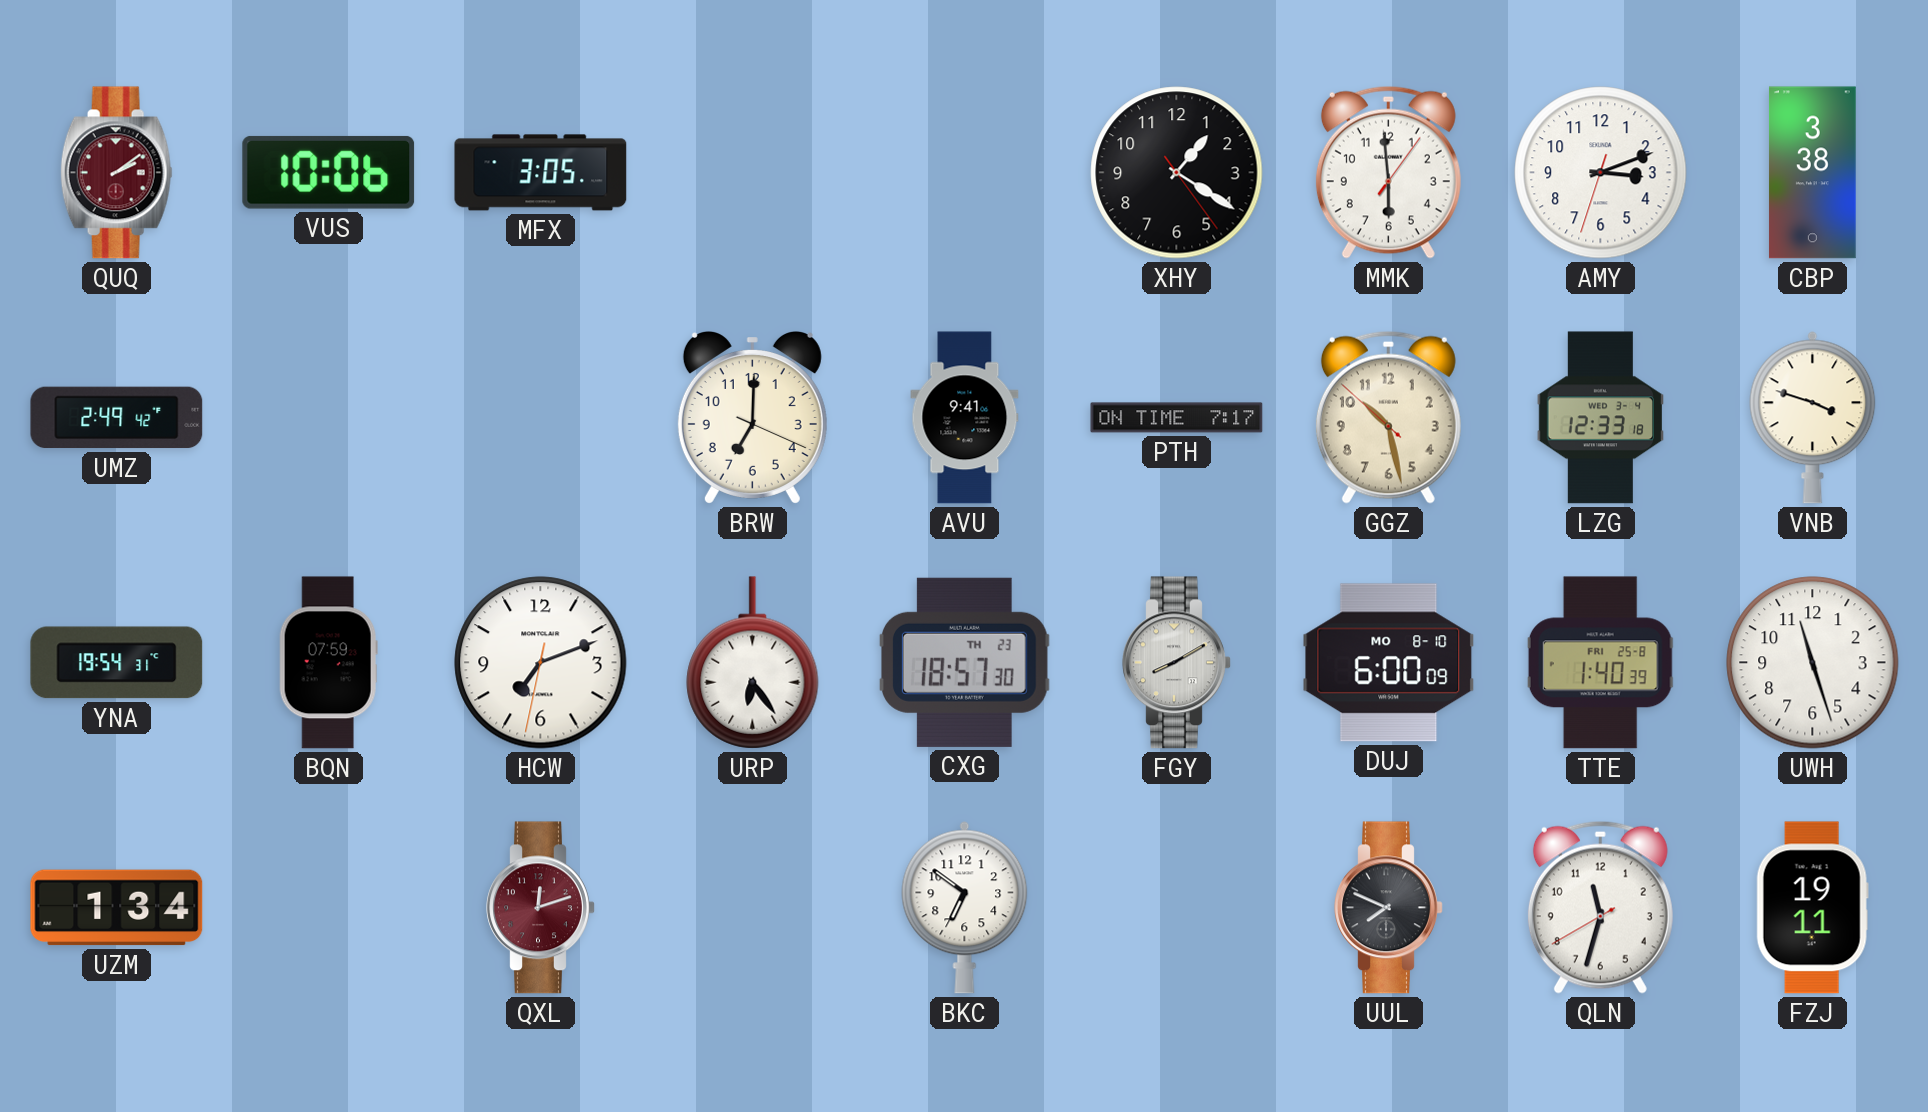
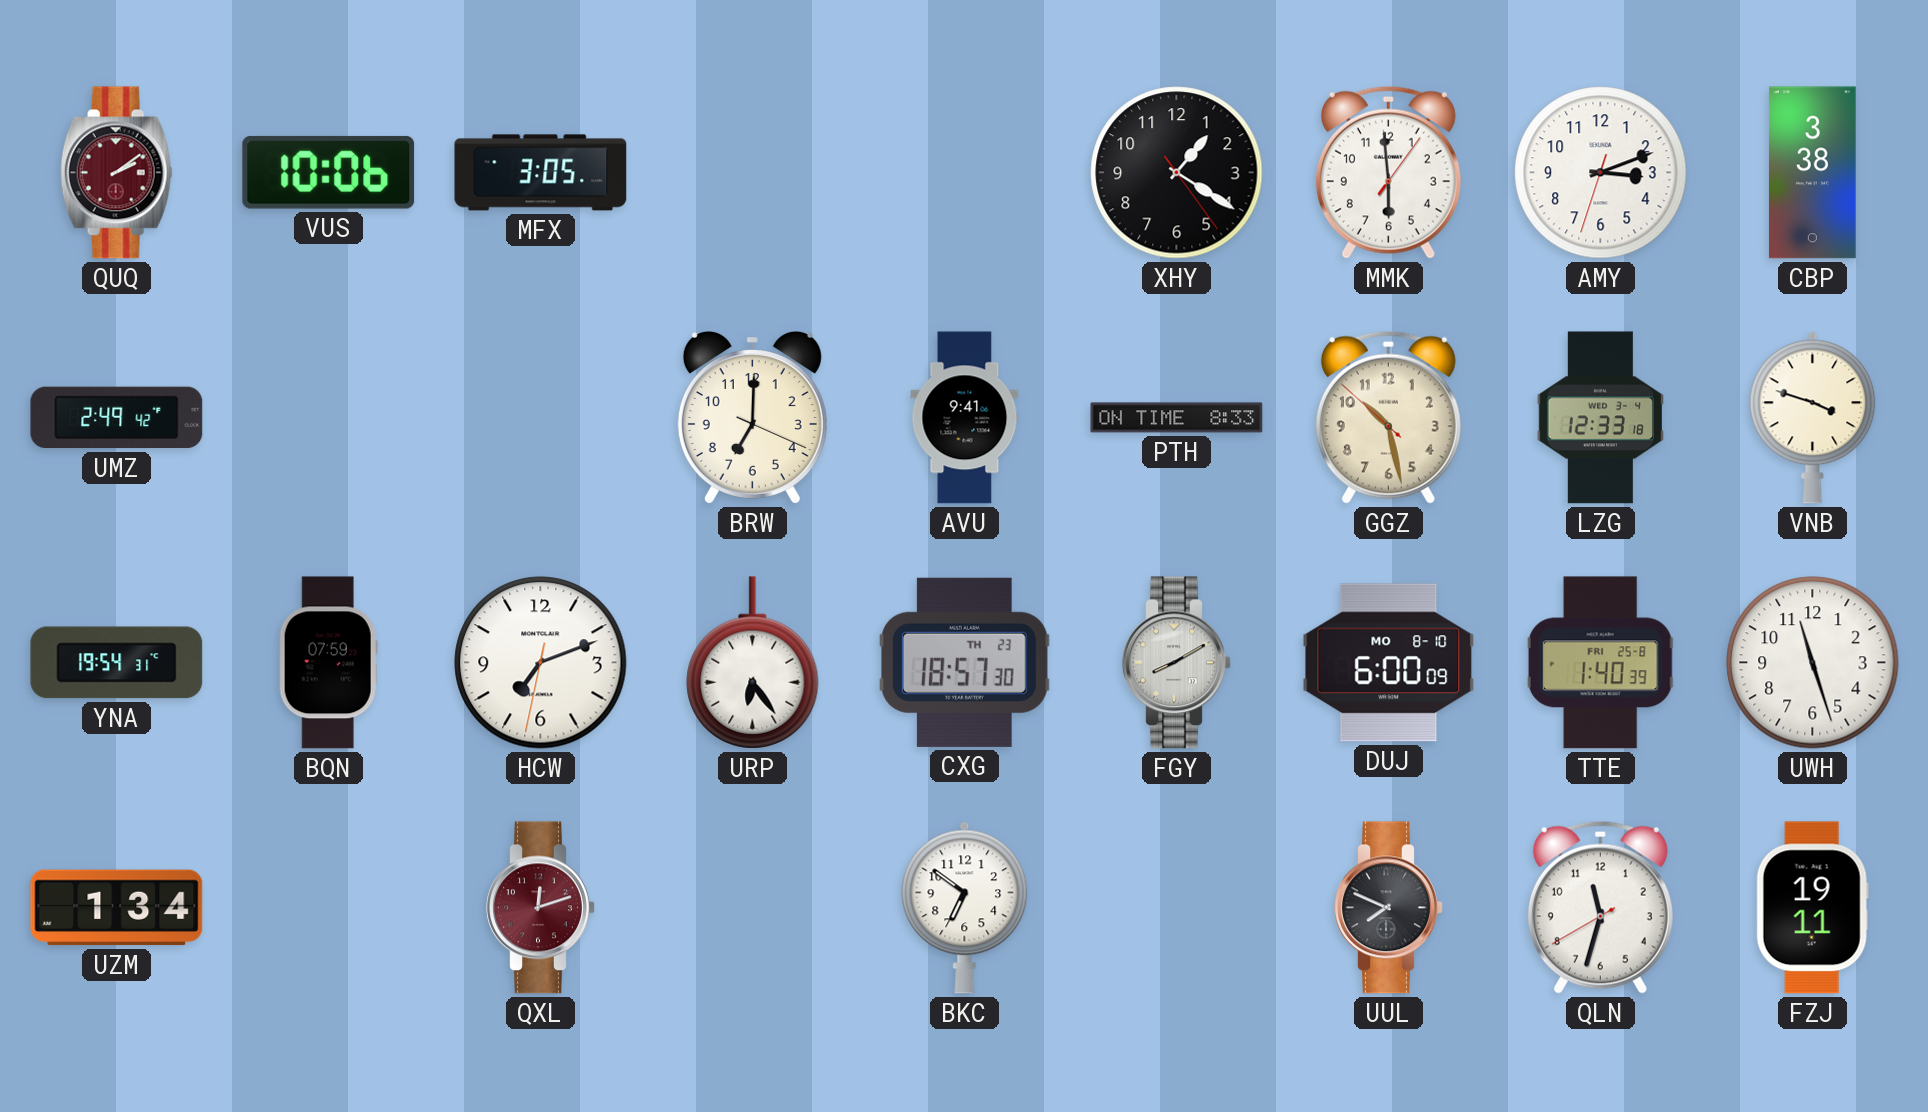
PTH: 7:17 -> 8:33 (1177, 418)
